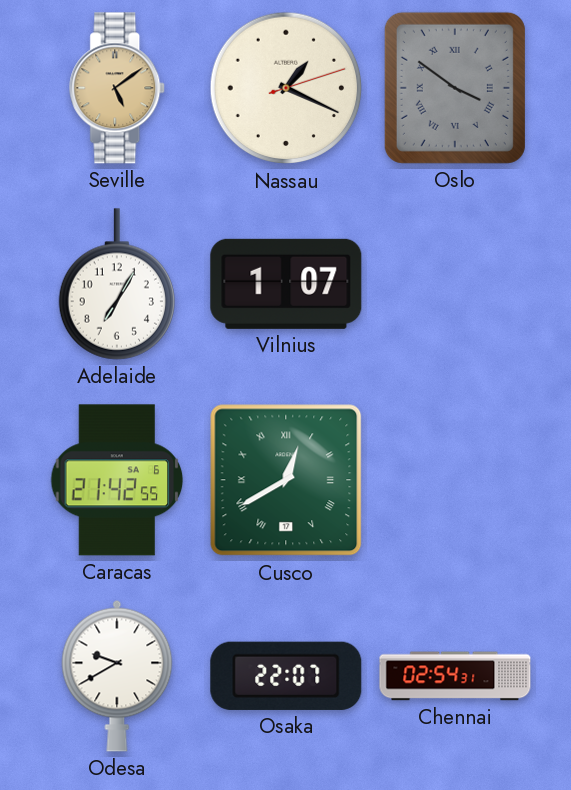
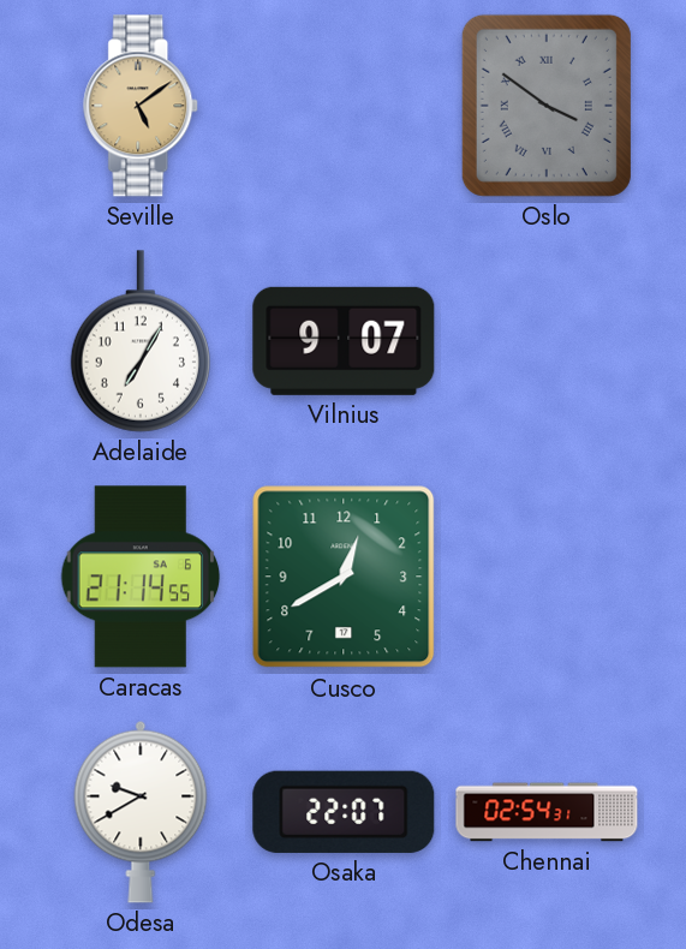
Nassau: 1:19 -> none (286, 88)
Vilnius: 1:07 -> 9:07 (344, 341)
Caracas: 21:42 -> 21:14 (141, 577)
Cusco numerals: Roman -> Arabic (344, 577)
